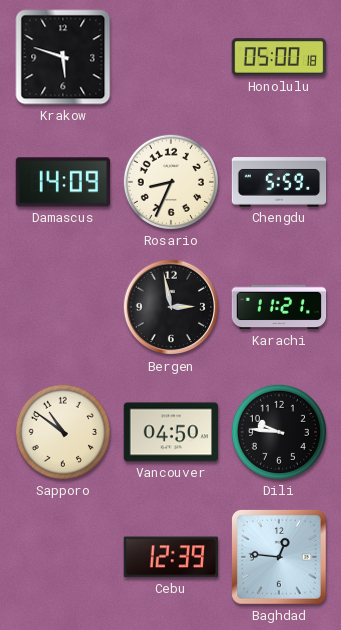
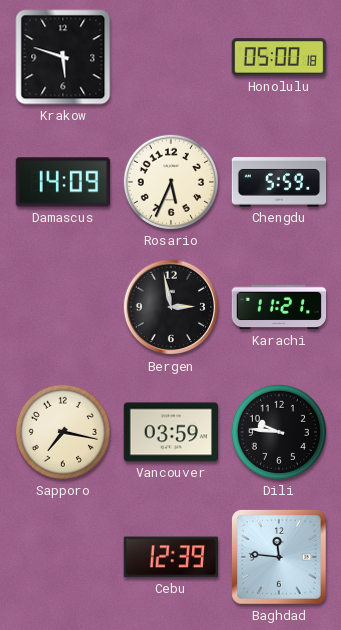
Rosario: 8:34 -> 5:34 (171, 182)
Sapporo: 10:51 -> 7:17 (63, 432)
Vancouver: 04:50 -> 03:59 (171, 432)
Baghdad: 12:46 -> 11:46 (280, 558)
